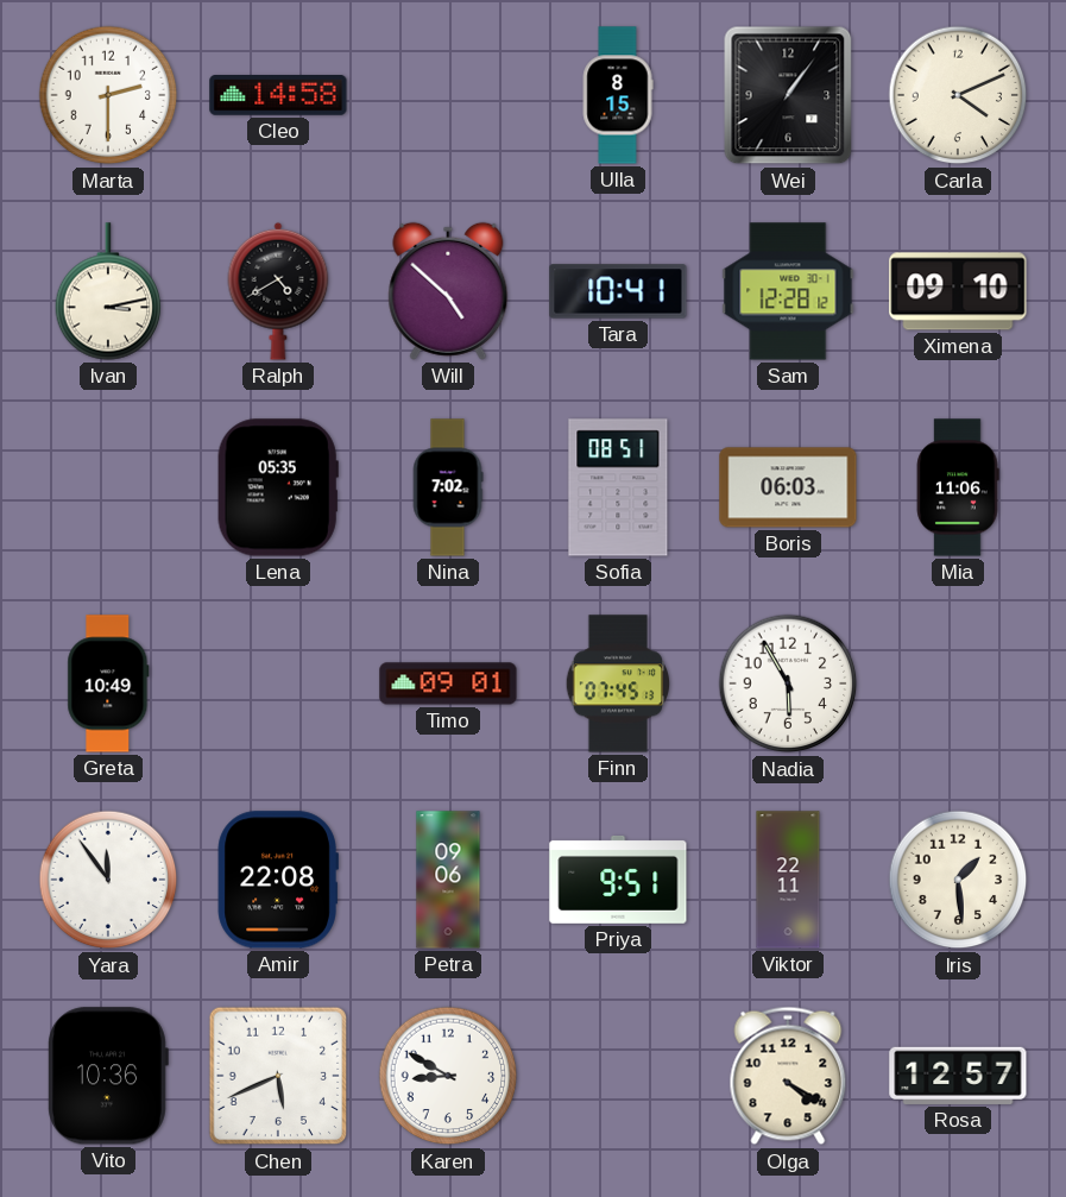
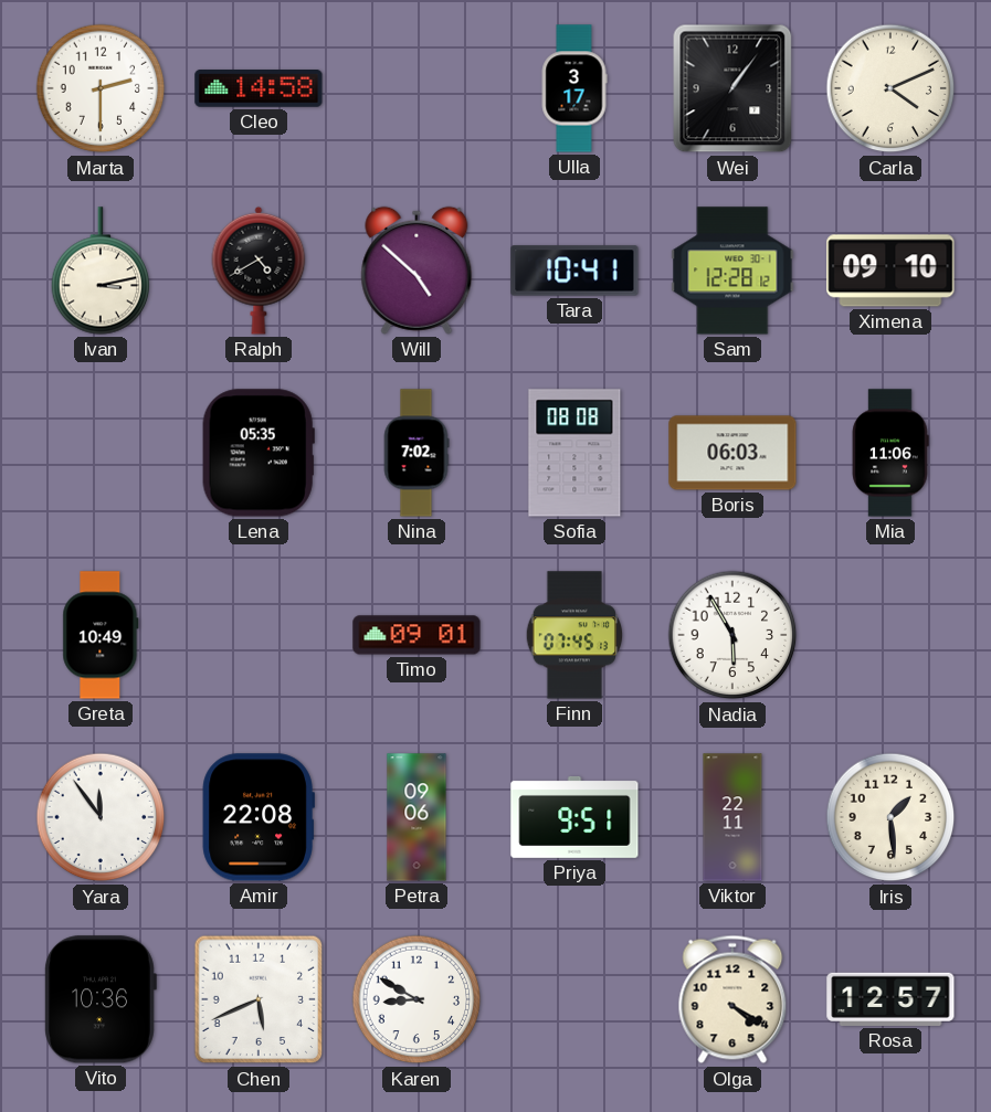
Ulla: 8:15 -> 3:17 (574, 88)
Sofia: 08:51 -> 08:08 (574, 453)
